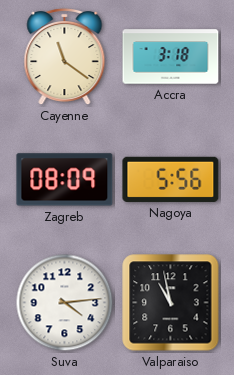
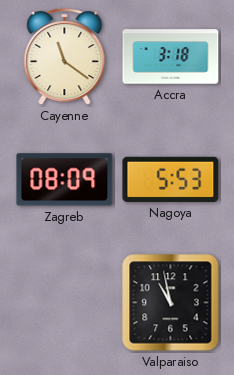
Nagoya: 5:56 -> 5:53 (171, 179)
Suva: 4:14 -> none (65, 303)
